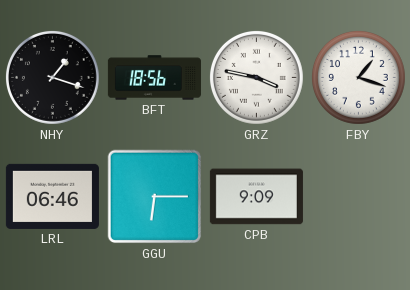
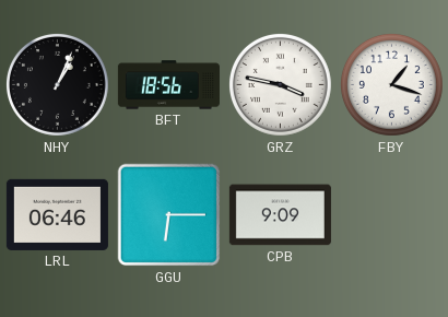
NHY: 1:18 -> 1:04 (57, 84)
